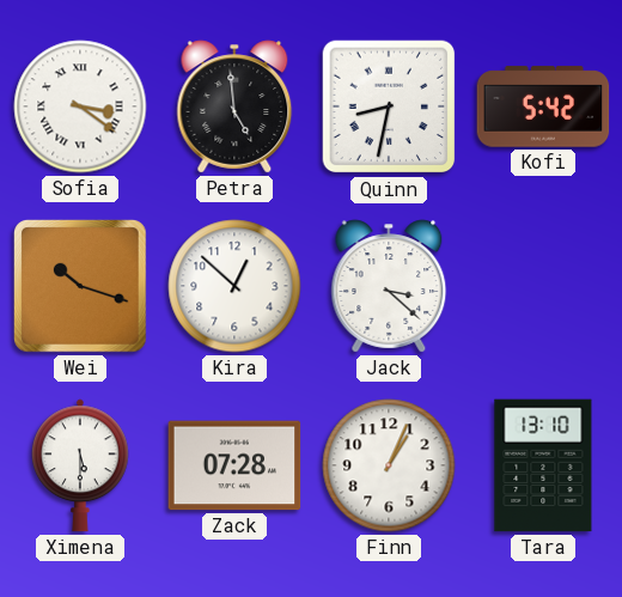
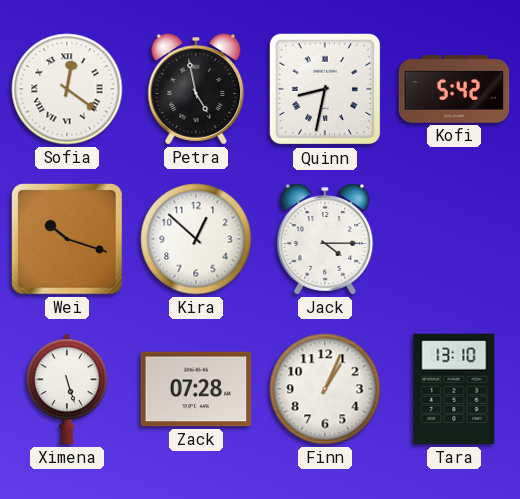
Sofia: 3:21 -> 12:21 (67, 89)
Petra: 4:59 -> 4:58 (196, 89)
Jack: 3:22 -> 4:15 (325, 239)
Ximena: 5:30 -> 5:27 (68, 389)
